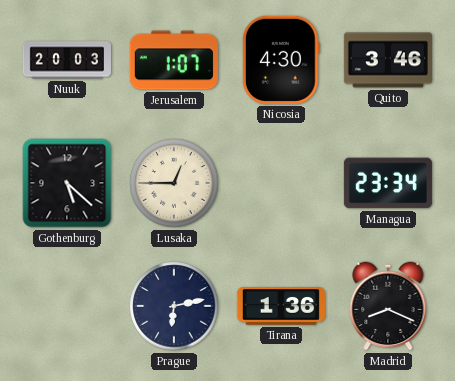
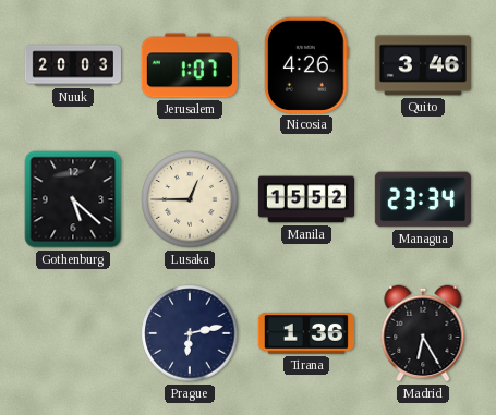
Nicosia: 4:30 -> 4:26 (306, 65)
Manila: none -> 15:52 (305, 199)
Madrid: 8:19 -> 6:25 (423, 333)
